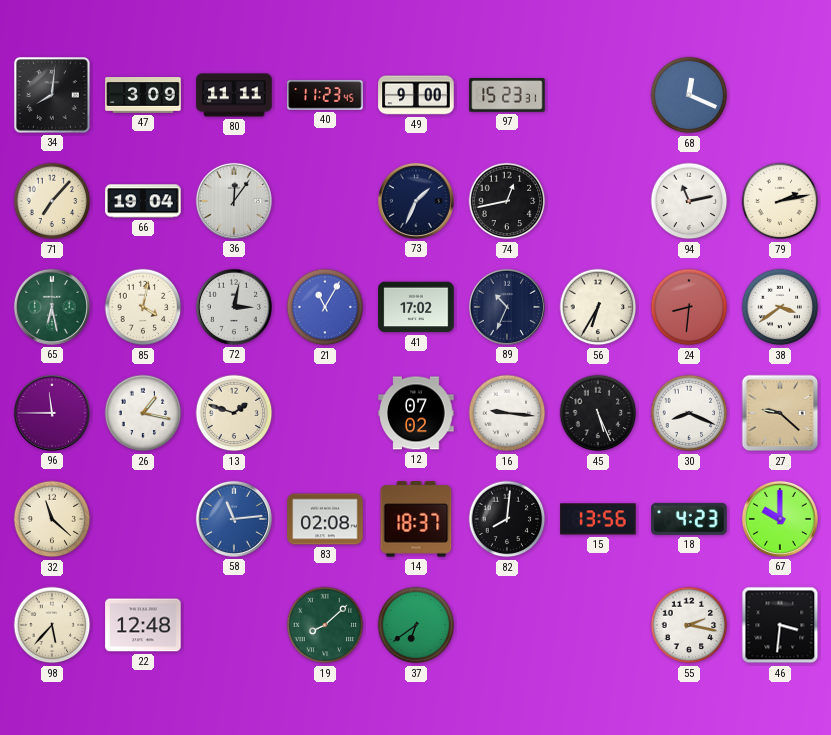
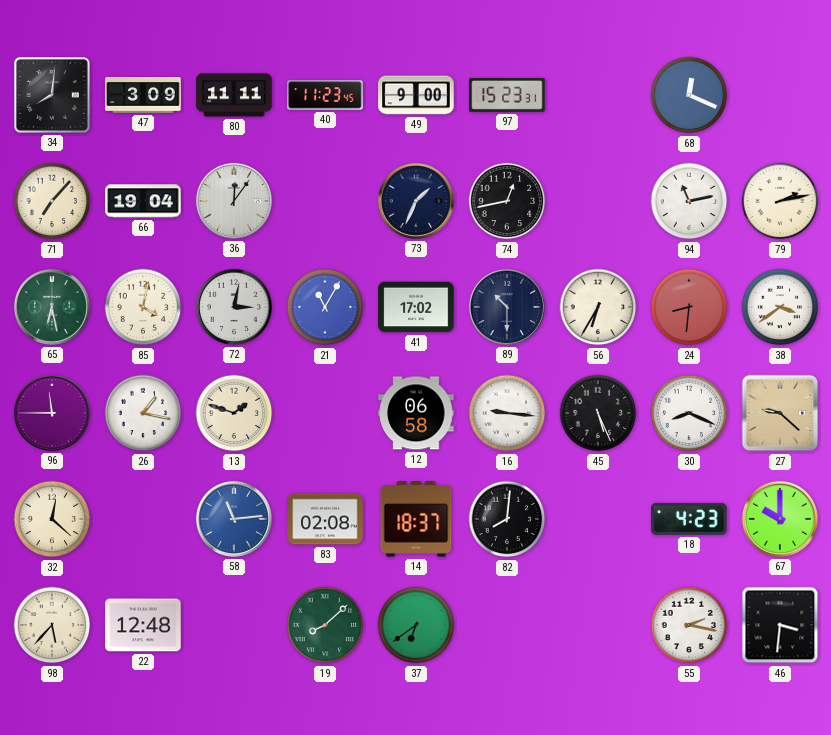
89: 10:34 -> 10:30 (507, 307)
12: 07:02 -> 06:58 (416, 413)
32: 11:22 -> 12:22 (52, 519)
15: 13:56 -> none (598, 519)
